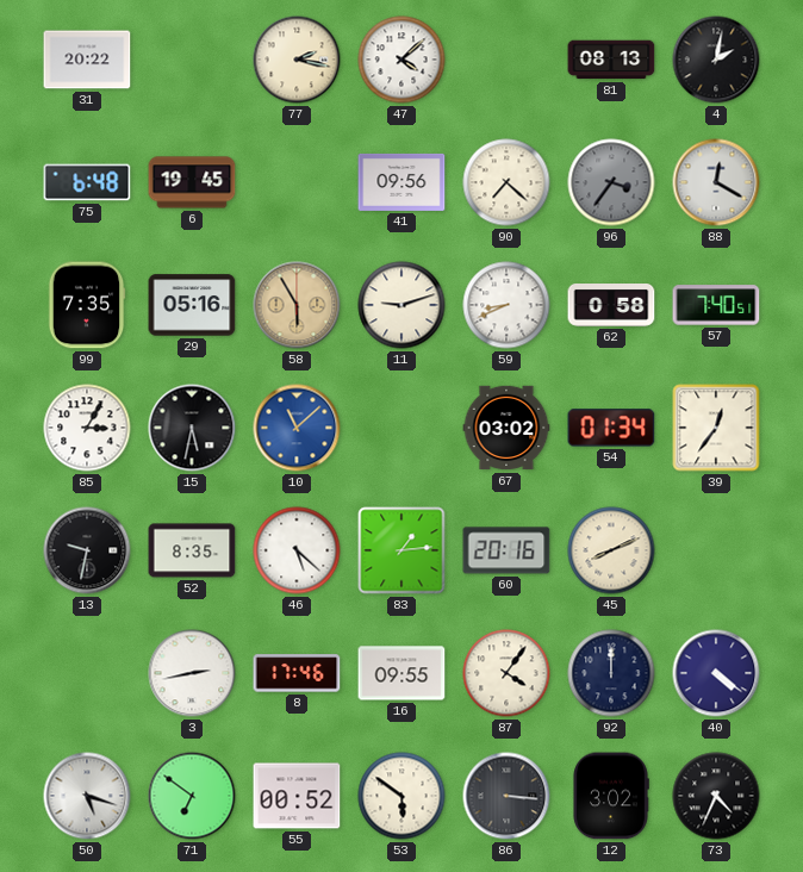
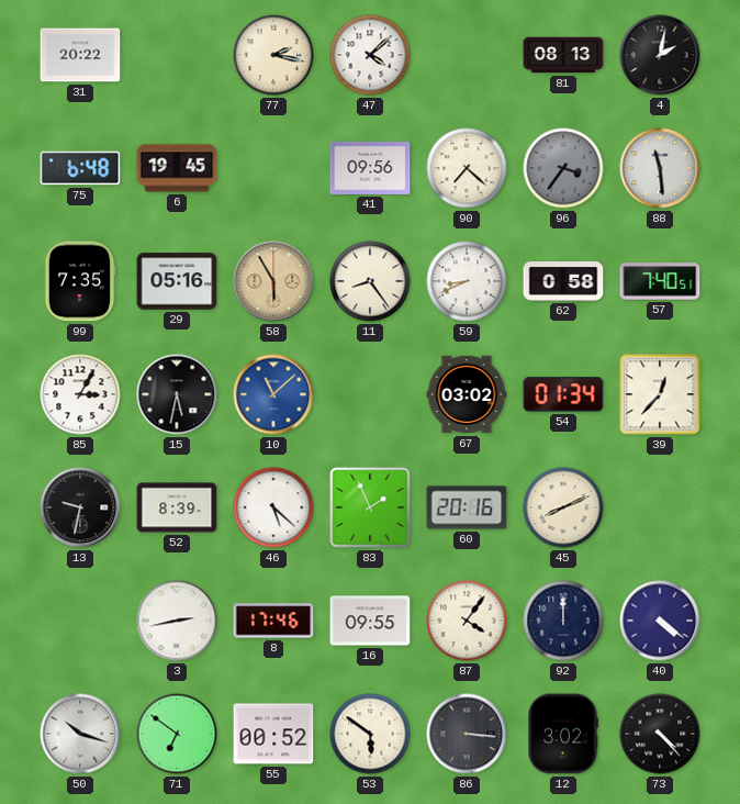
88: 12:20 -> 11:29 (660, 168)
11: 9:12 -> 8:24 (370, 281)
39: 12:36 -> 12:37 (660, 394)
52: 8:35 -> 8:39 (177, 507)
83: 1:14 -> 1:56 (370, 507)
50: 5:18 -> 10:18 (80, 734)
73: 4:34 -> 4:23 (660, 734)
